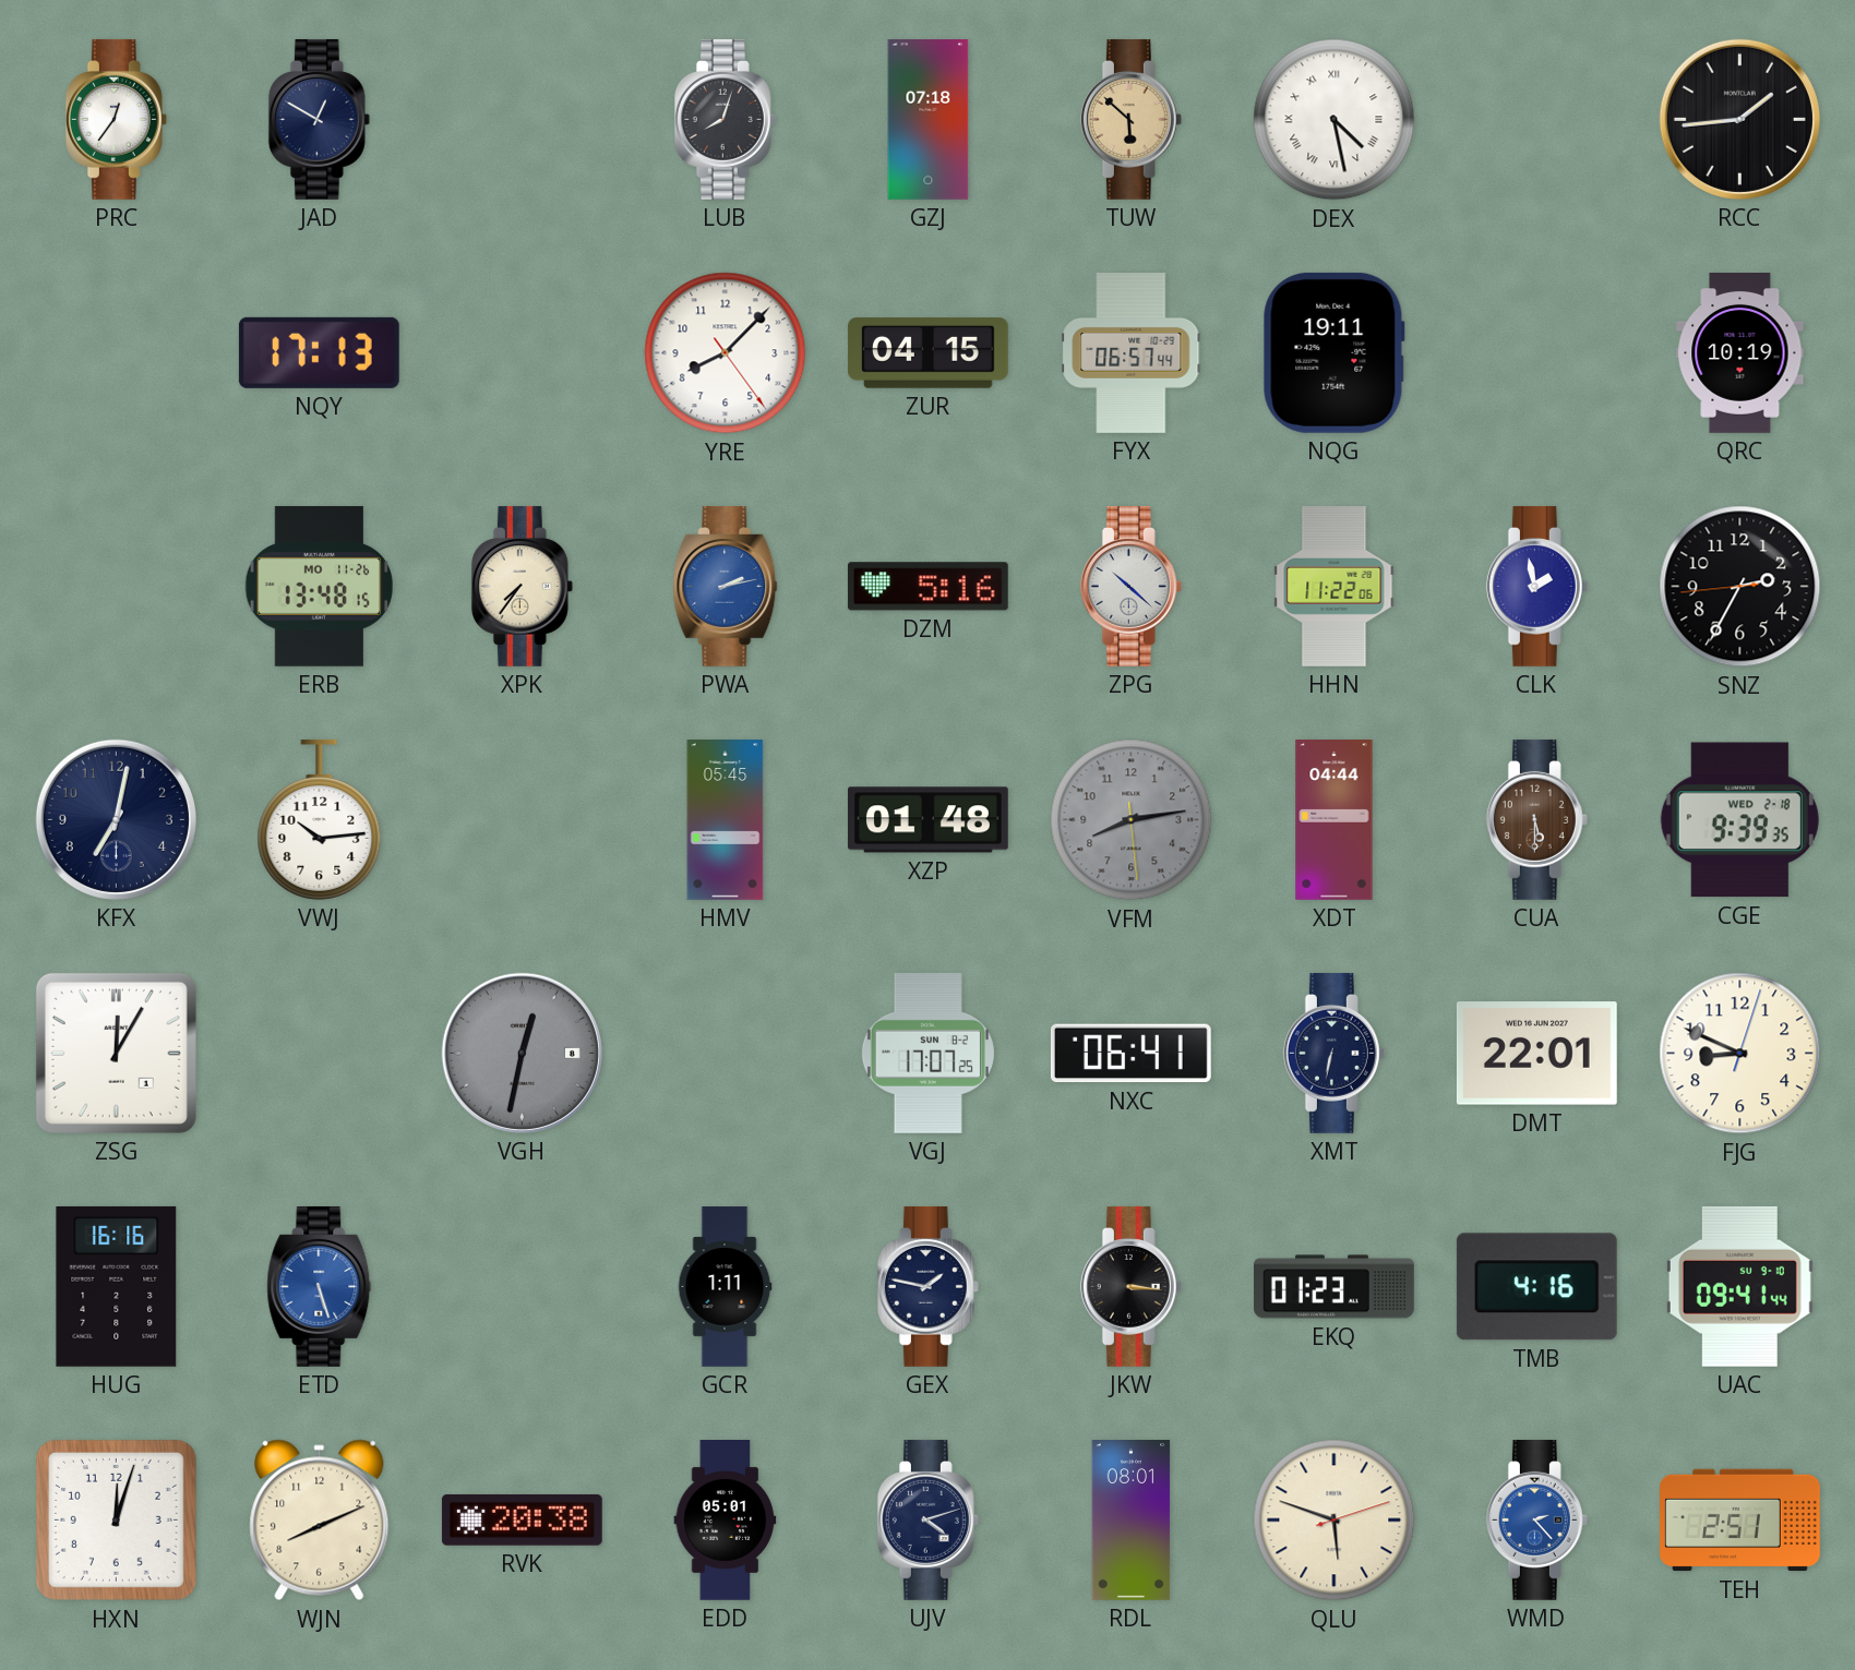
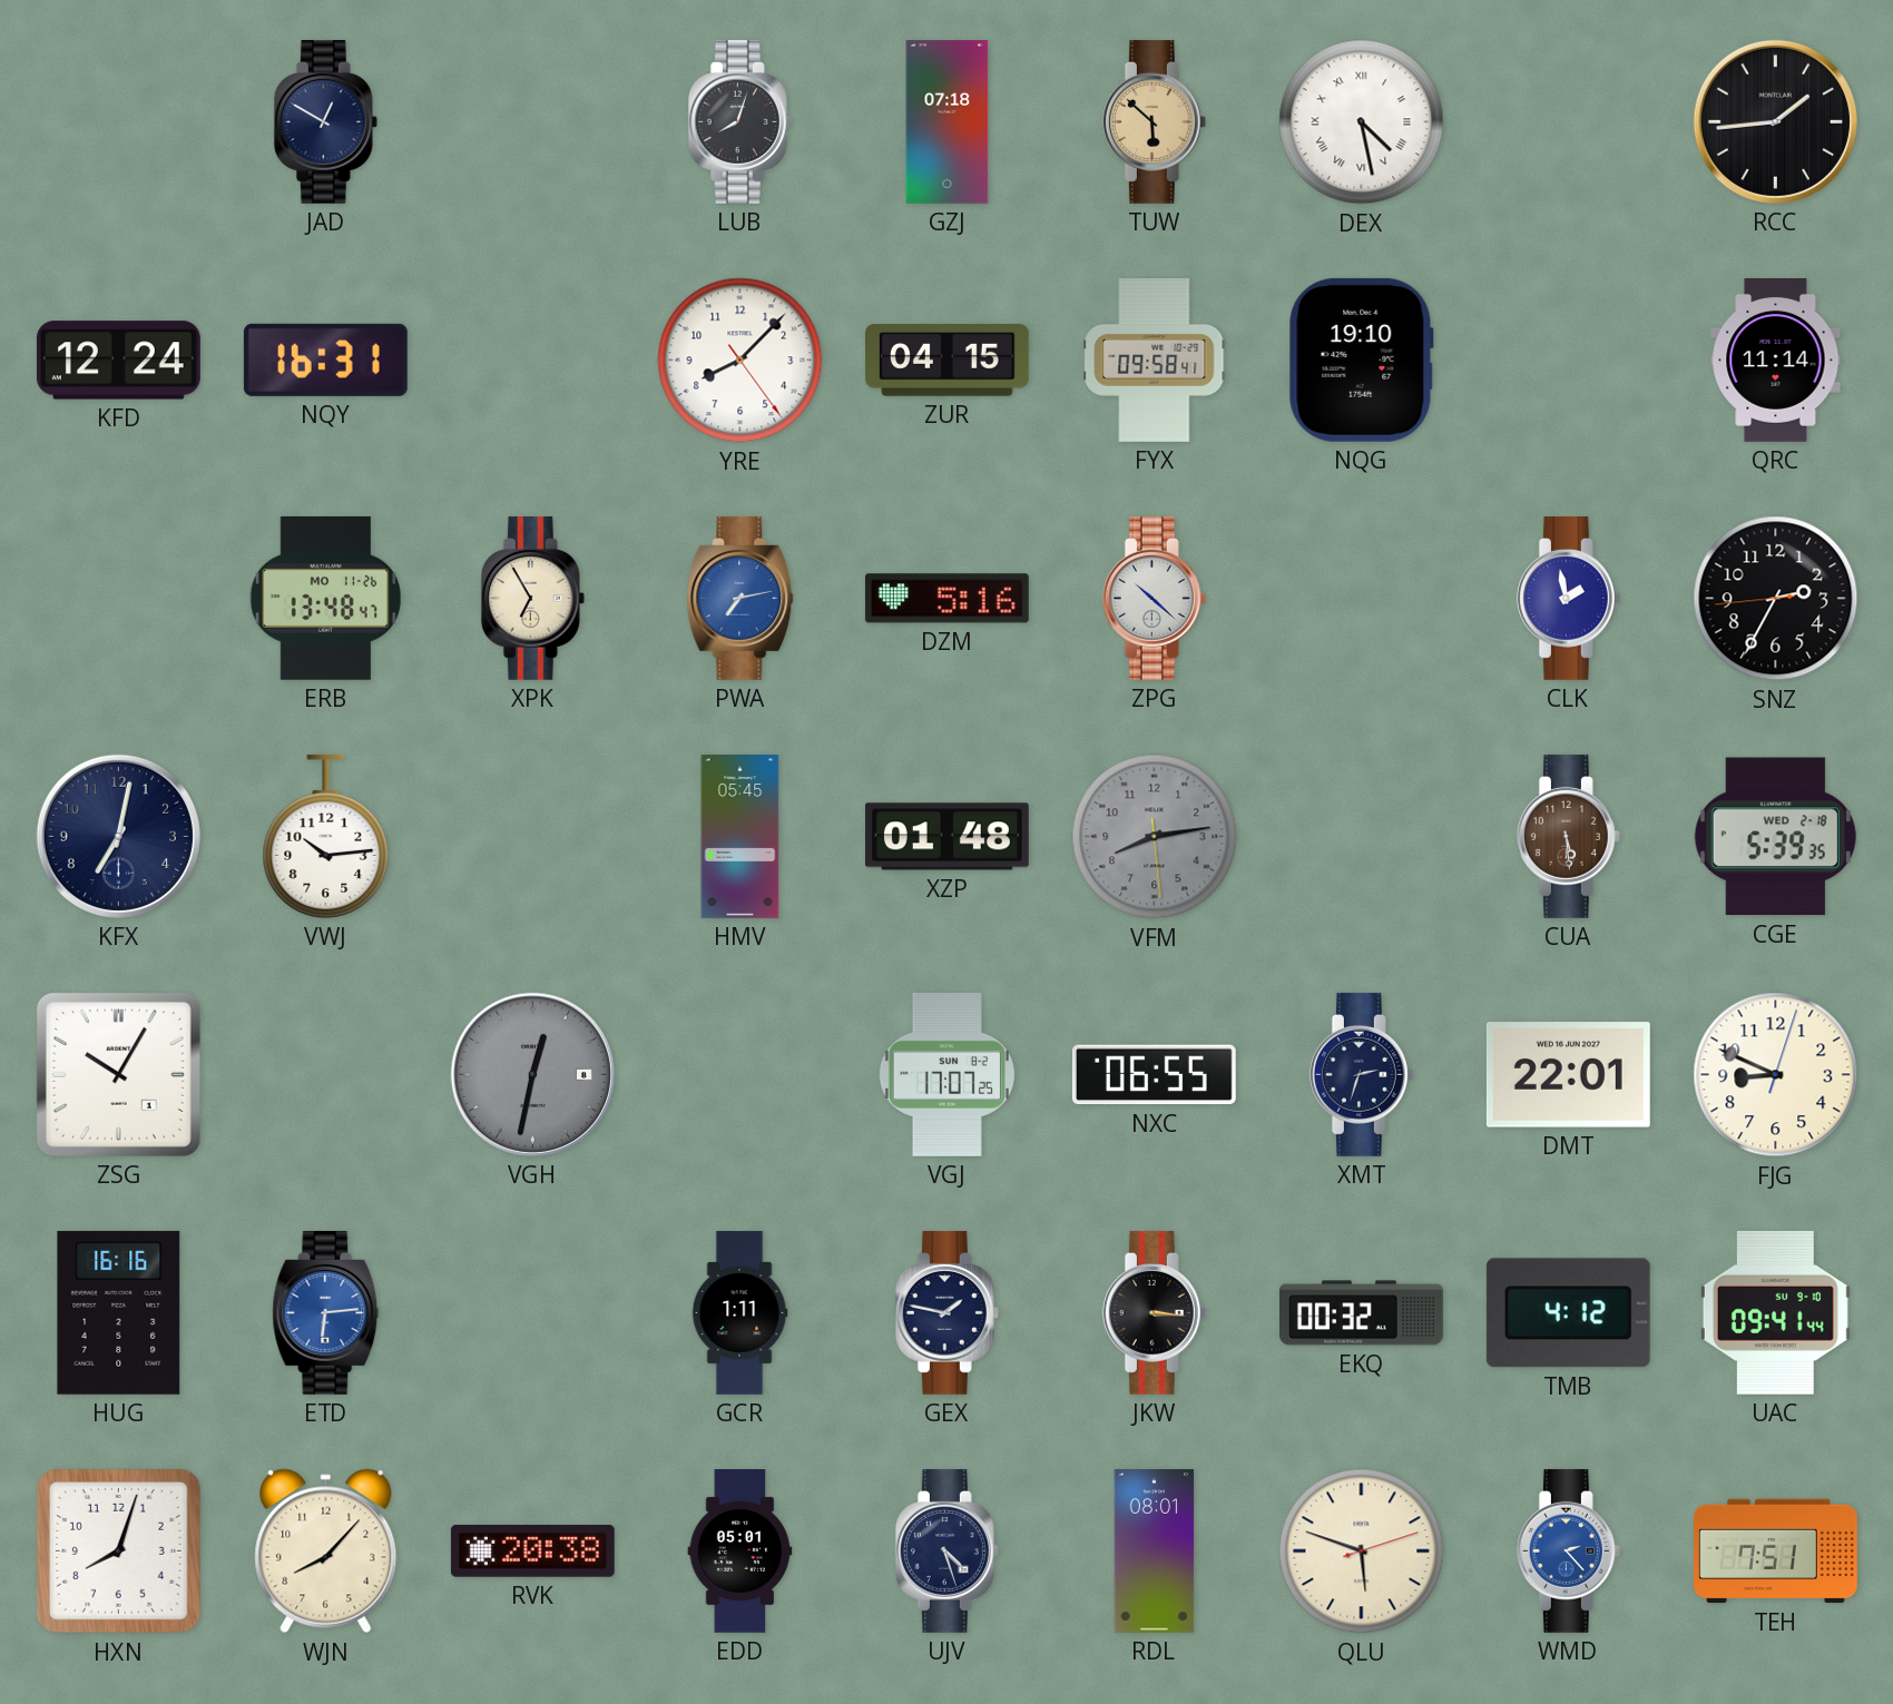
PRC: 12:36 -> none (116, 119)
KFD: none -> 12:24 (118, 361)
NQY: 17:13 -> 16:31 (325, 359)
FYX: 06:57 -> 09:58 (1155, 361)
NQG: 19:11 -> 19:10 (1361, 359)
QRC: 10:19 -> 11:14 (1776, 361)
ERB: 13:48:15 -> 13:48:47 (325, 598)
XPK: 7:36 -> 6:55 (532, 598)
PWA: 2:13 -> 7:13 (740, 598)
HHN: 11:22 -> none (1335, 586)
XDT: 04:44 -> none (1335, 820)
CUA: 5:30 -> 5:29 (1568, 836)
CGE: 9:39 -> 5:39 (1775, 837)
ZSG: 12:05 -> 10:05 (118, 1074)
NXC: 06:41 -> 06:55 (1154, 1075)
XMT: 6:32 -> 2:33 (1361, 1074)
ETD: 5:27 -> 6:14 (326, 1312)
EKQ: 01:23 -> 00:32 (1362, 1313)
TMB: 4:16 -> 4:12 (1568, 1313)
HXN: 12:03 -> 8:03 (118, 1550)
WJN: 8:11 -> 8:07 (326, 1552)
UJV: 4:12 -> 4:27 (946, 1550)
TEH: 2:51 -> 7:51 (1776, 1552)
